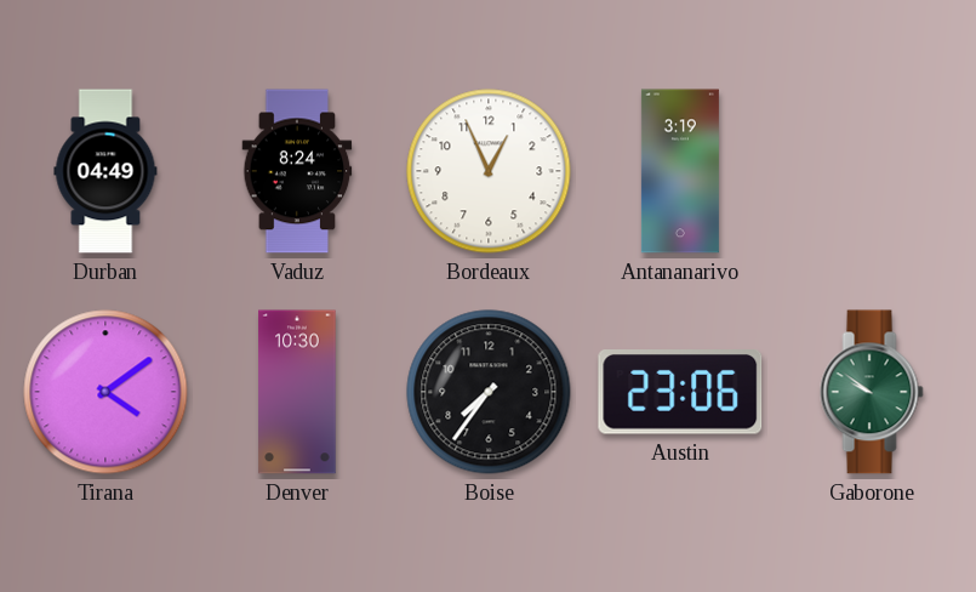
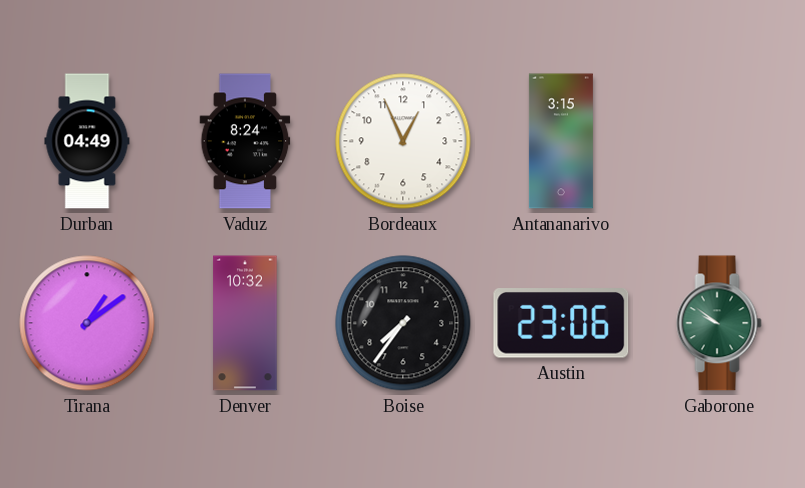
Antananarivo: 3:19 -> 3:15 (561, 141)
Tirana: 4:09 -> 1:09 (87, 323)
Denver: 10:30 -> 10:32 (245, 323)
